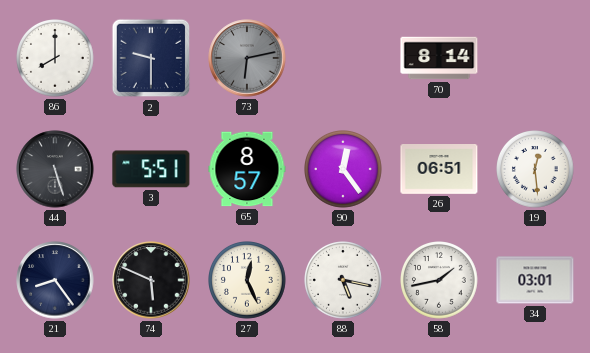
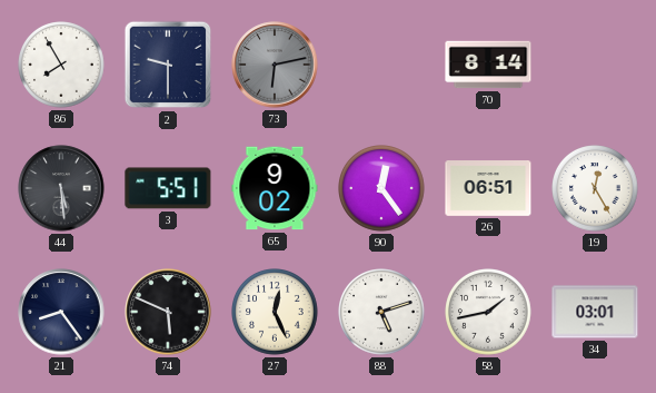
86: 8:00 -> 7:55 (62, 66)
44: 5:27 -> 5:29 (61, 188)
65: 8:57 -> 9:02 (275, 188)
19: 12:29 -> 12:25 (596, 189)
88: 5:17 -> 5:12 (382, 313)
